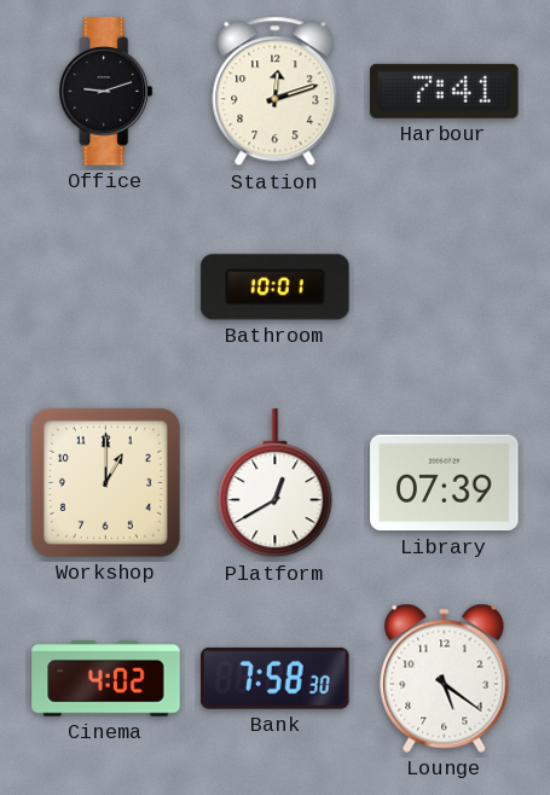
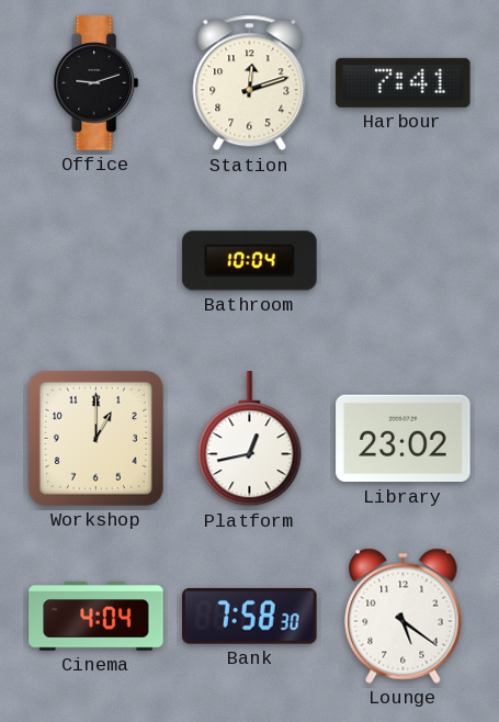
Bathroom: 10:01 -> 10:04 (250, 261)
Platform: 12:40 -> 12:43 (250, 439)
Library: 07:39 -> 23:02 (404, 439)
Cinema: 4:02 -> 4:04 (97, 617)
